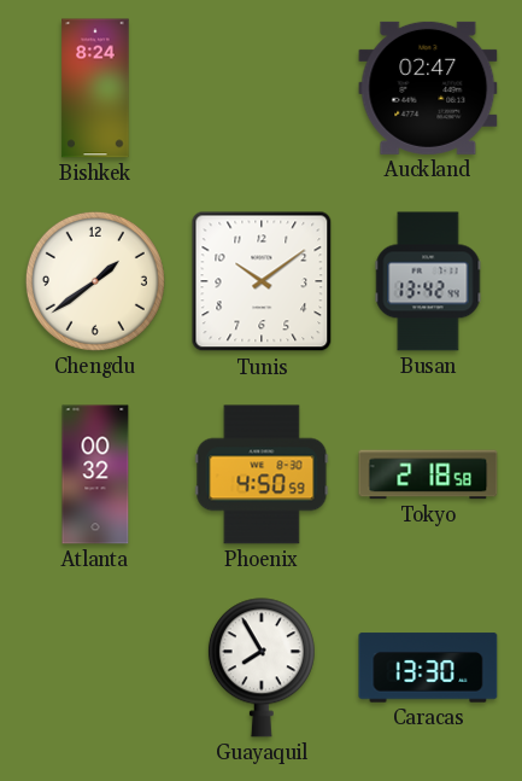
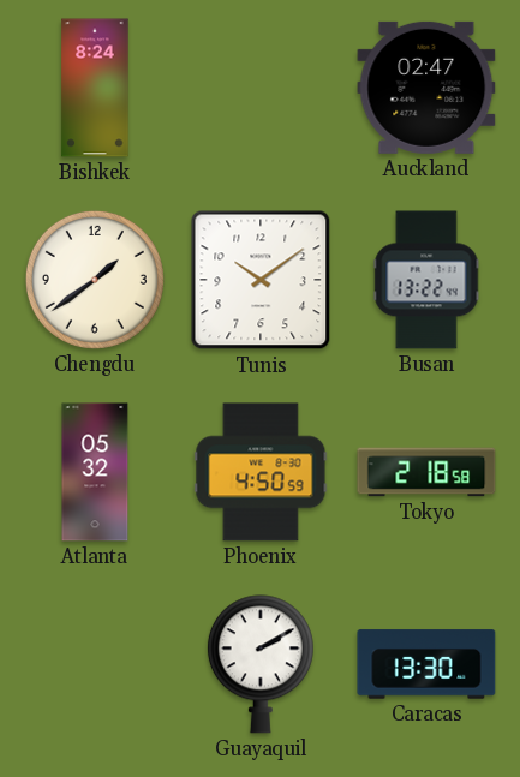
Busan: 13:42 -> 13:22 (426, 280)
Atlanta: 00:32 -> 05:32 (95, 472)
Guayaquil: 7:55 -> 2:10 (261, 664)
